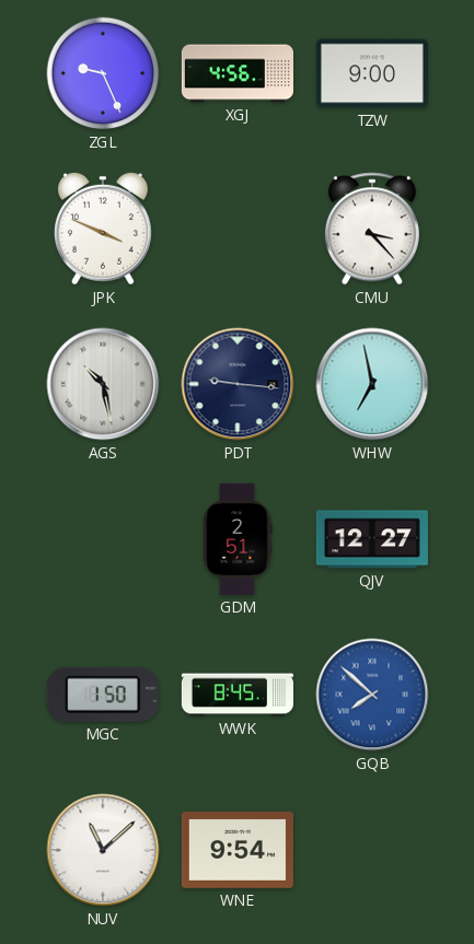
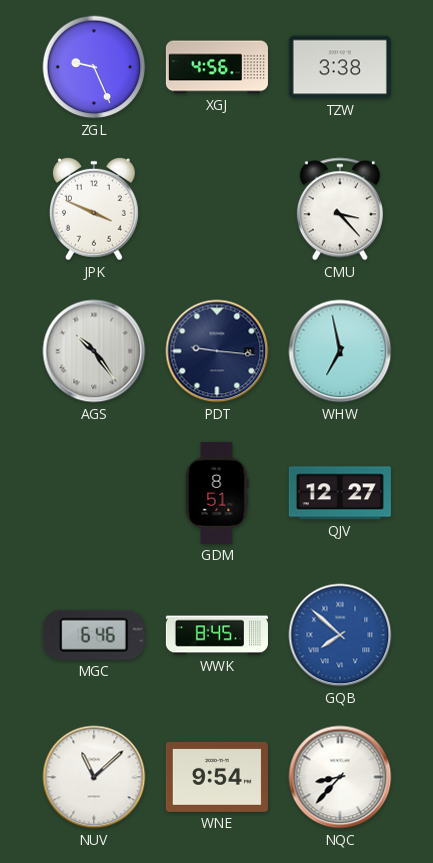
TZW: 9:00 -> 3:38 (340, 67)
AGS: 10:28 -> 10:24 (94, 351)
GDM: 2:51 -> 8:51 (217, 493)
MGC: 1:50 -> 6:46 (94, 635)
NQC: none -> 8:37 (340, 777)
